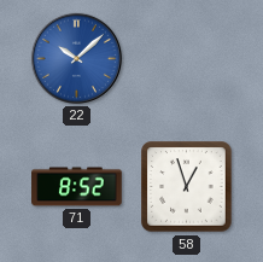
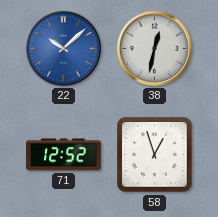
38: none -> 12:32 (154, 48)
71: 8:52 -> 12:52 (64, 155)
